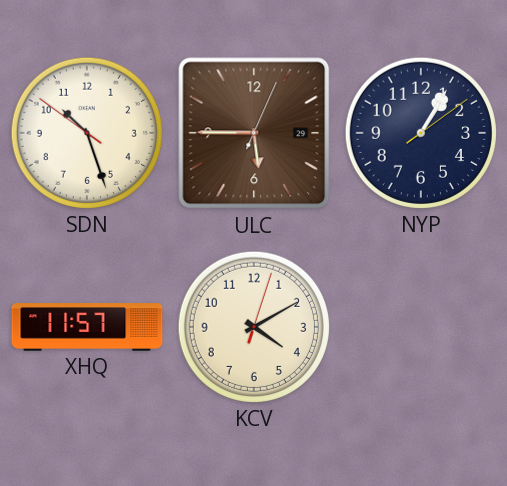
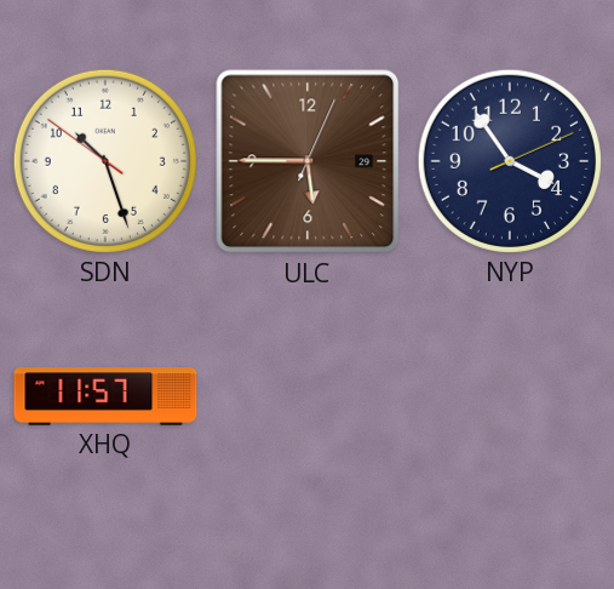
NYP: 1:05 -> 3:54 (510, 161)
KCV: 4:10 -> none (254, 327)
